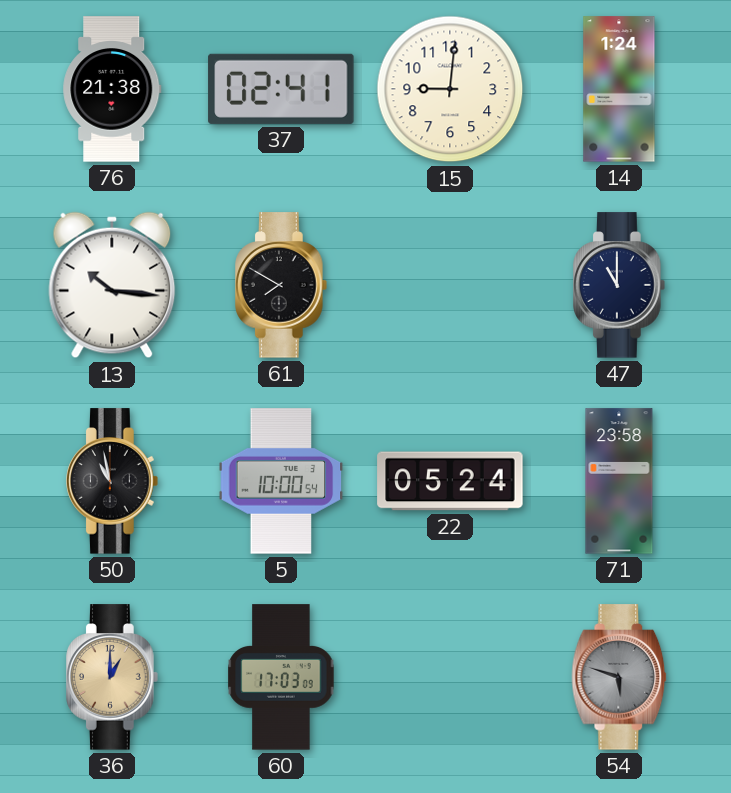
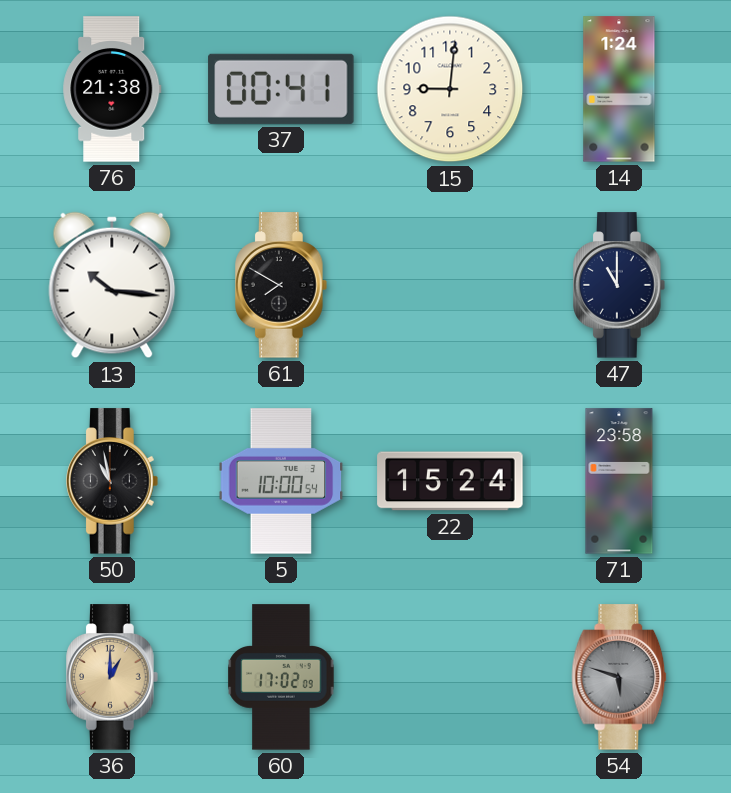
37: 02:41 -> 00:41 (281, 89)
22: 05:24 -> 15:24 (450, 481)
60: 17:03 -> 17:02 (281, 677)
